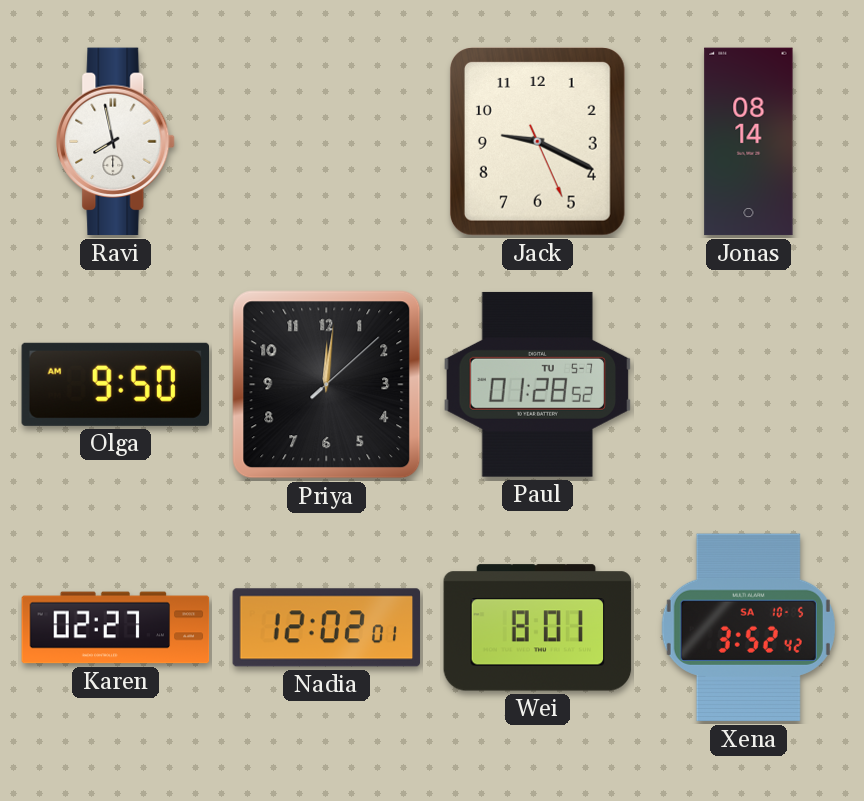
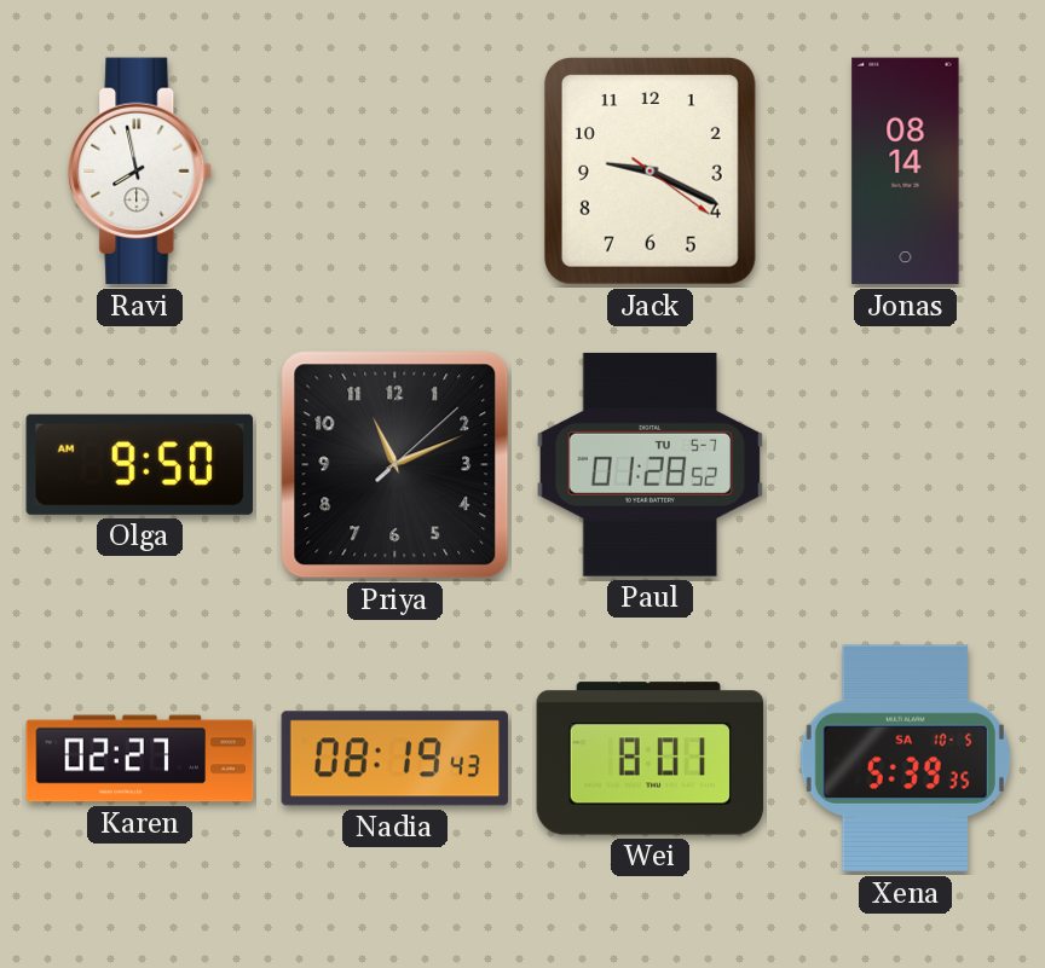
Jack: 9:19:26 -> 9:19:21 (649, 170)
Priya: 12:01 -> 11:11 (396, 465)
Nadia: 12:02 -> 08:19 (396, 759)
Xena: 3:52 -> 5:39 (905, 759)
